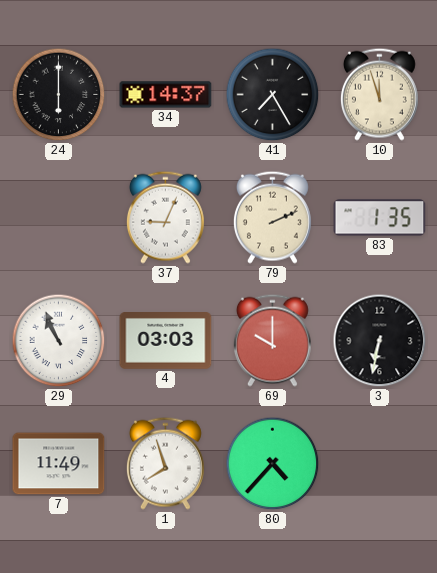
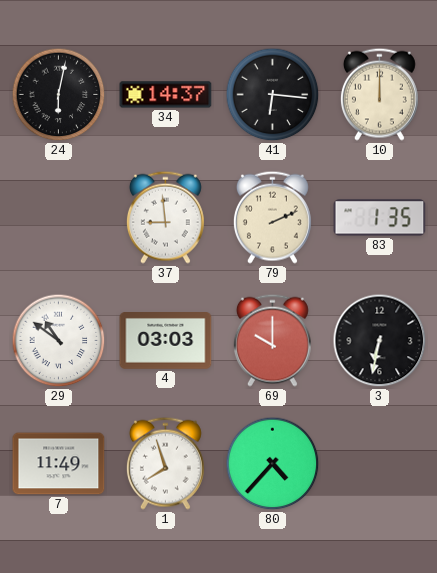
24: 6:00 -> 6:02 (59, 95)
41: 7:25 -> 6:16 (273, 95)
10: 11:57 -> 12:00 (379, 94)
37: 9:04 -> 8:59 (165, 217)
29: 10:56 -> 10:51 (59, 341)
